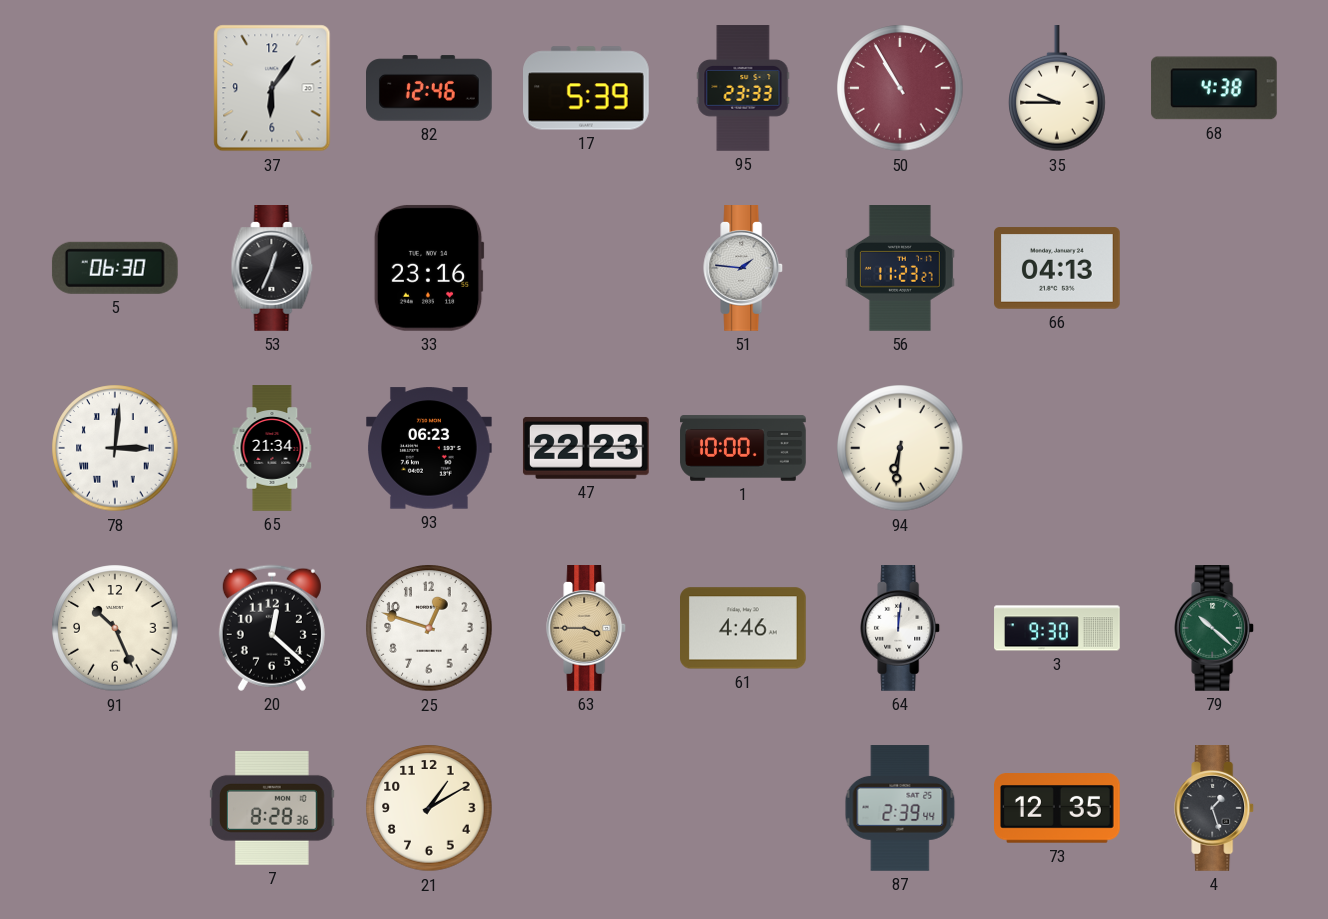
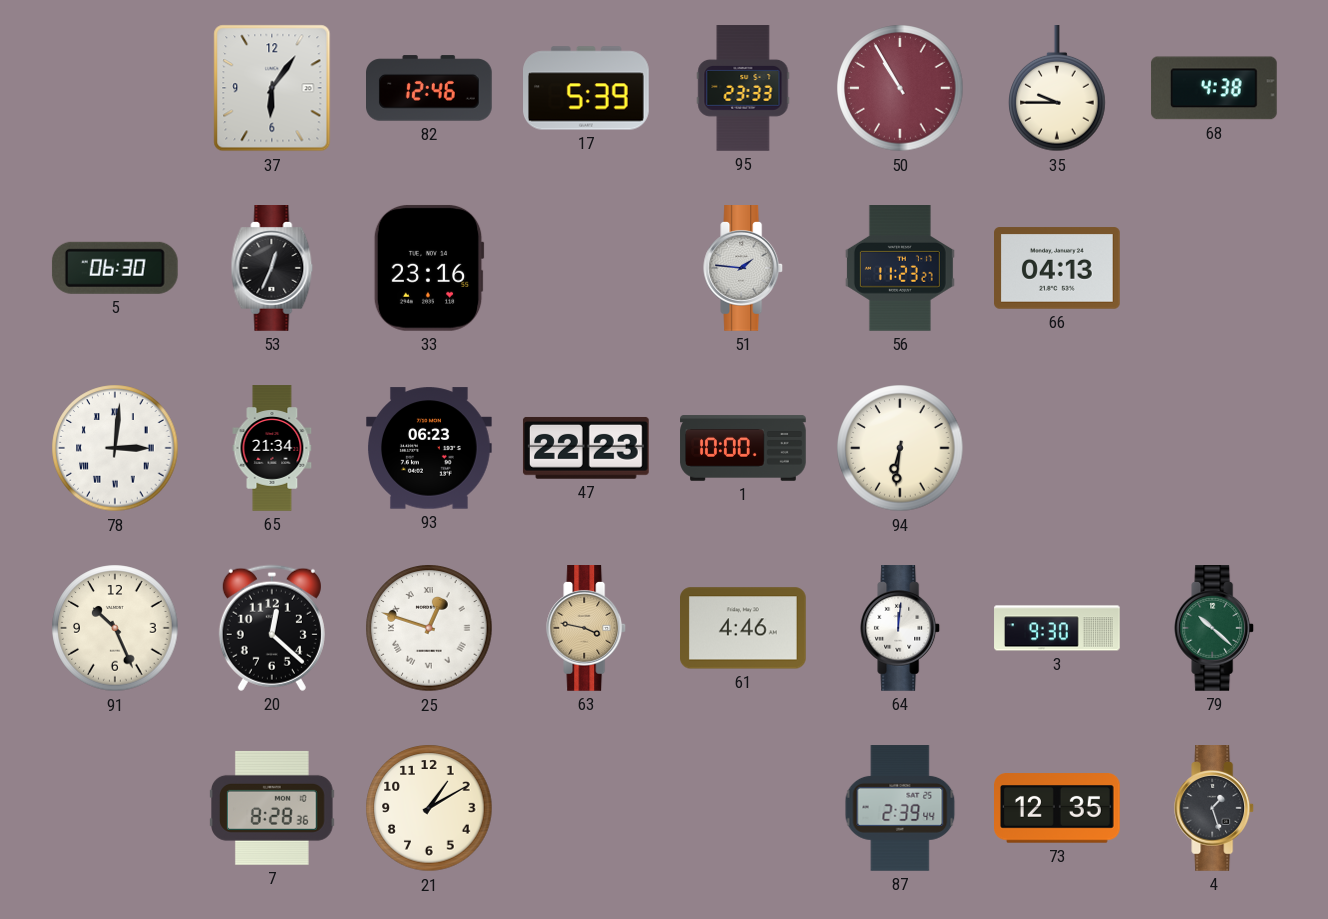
25 numerals: Arabic -> Roman (429, 628)
63: 3:45 -> 3:47 (587, 629)
